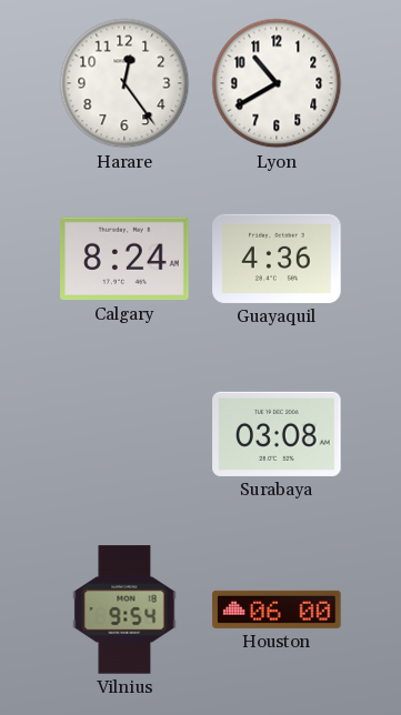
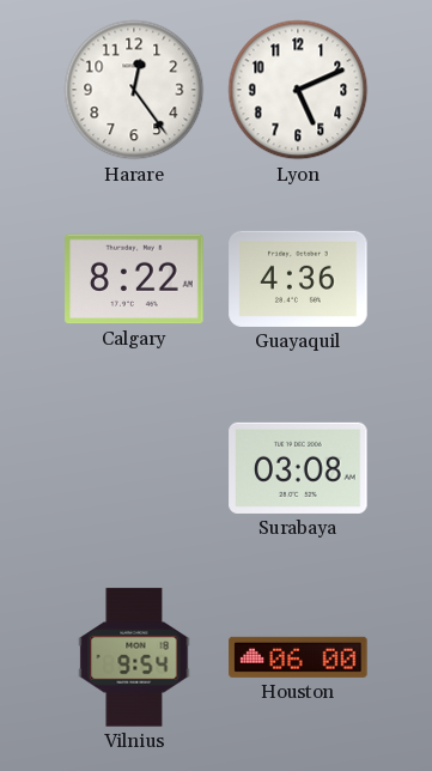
Lyon: 10:40 -> 5:11 (298, 90)
Calgary: 8:24 -> 8:22 (134, 279)
